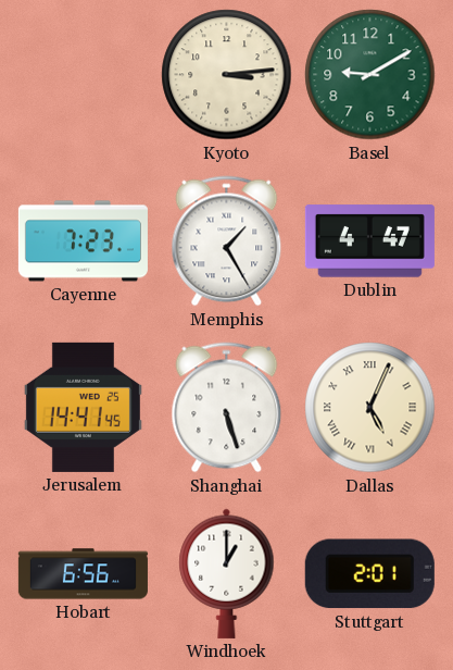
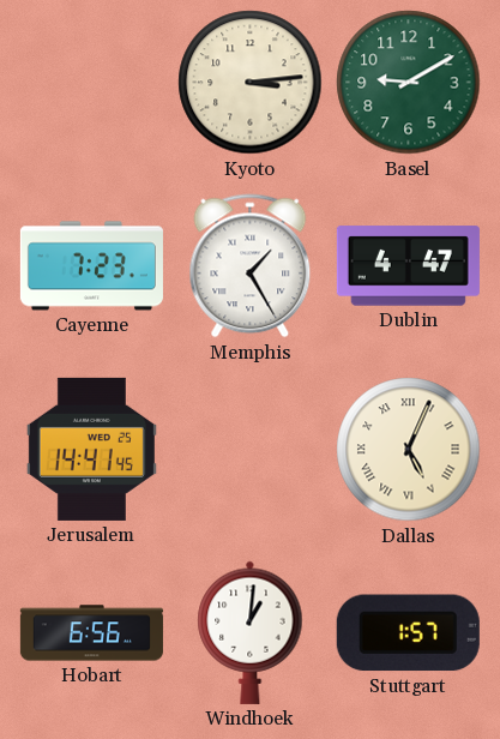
Shanghai: 5:27 -> none (227, 408)
Windhoek: 1:00 -> 1:01 (251, 632)
Stuttgart: 2:01 -> 1:57 (408, 633)
